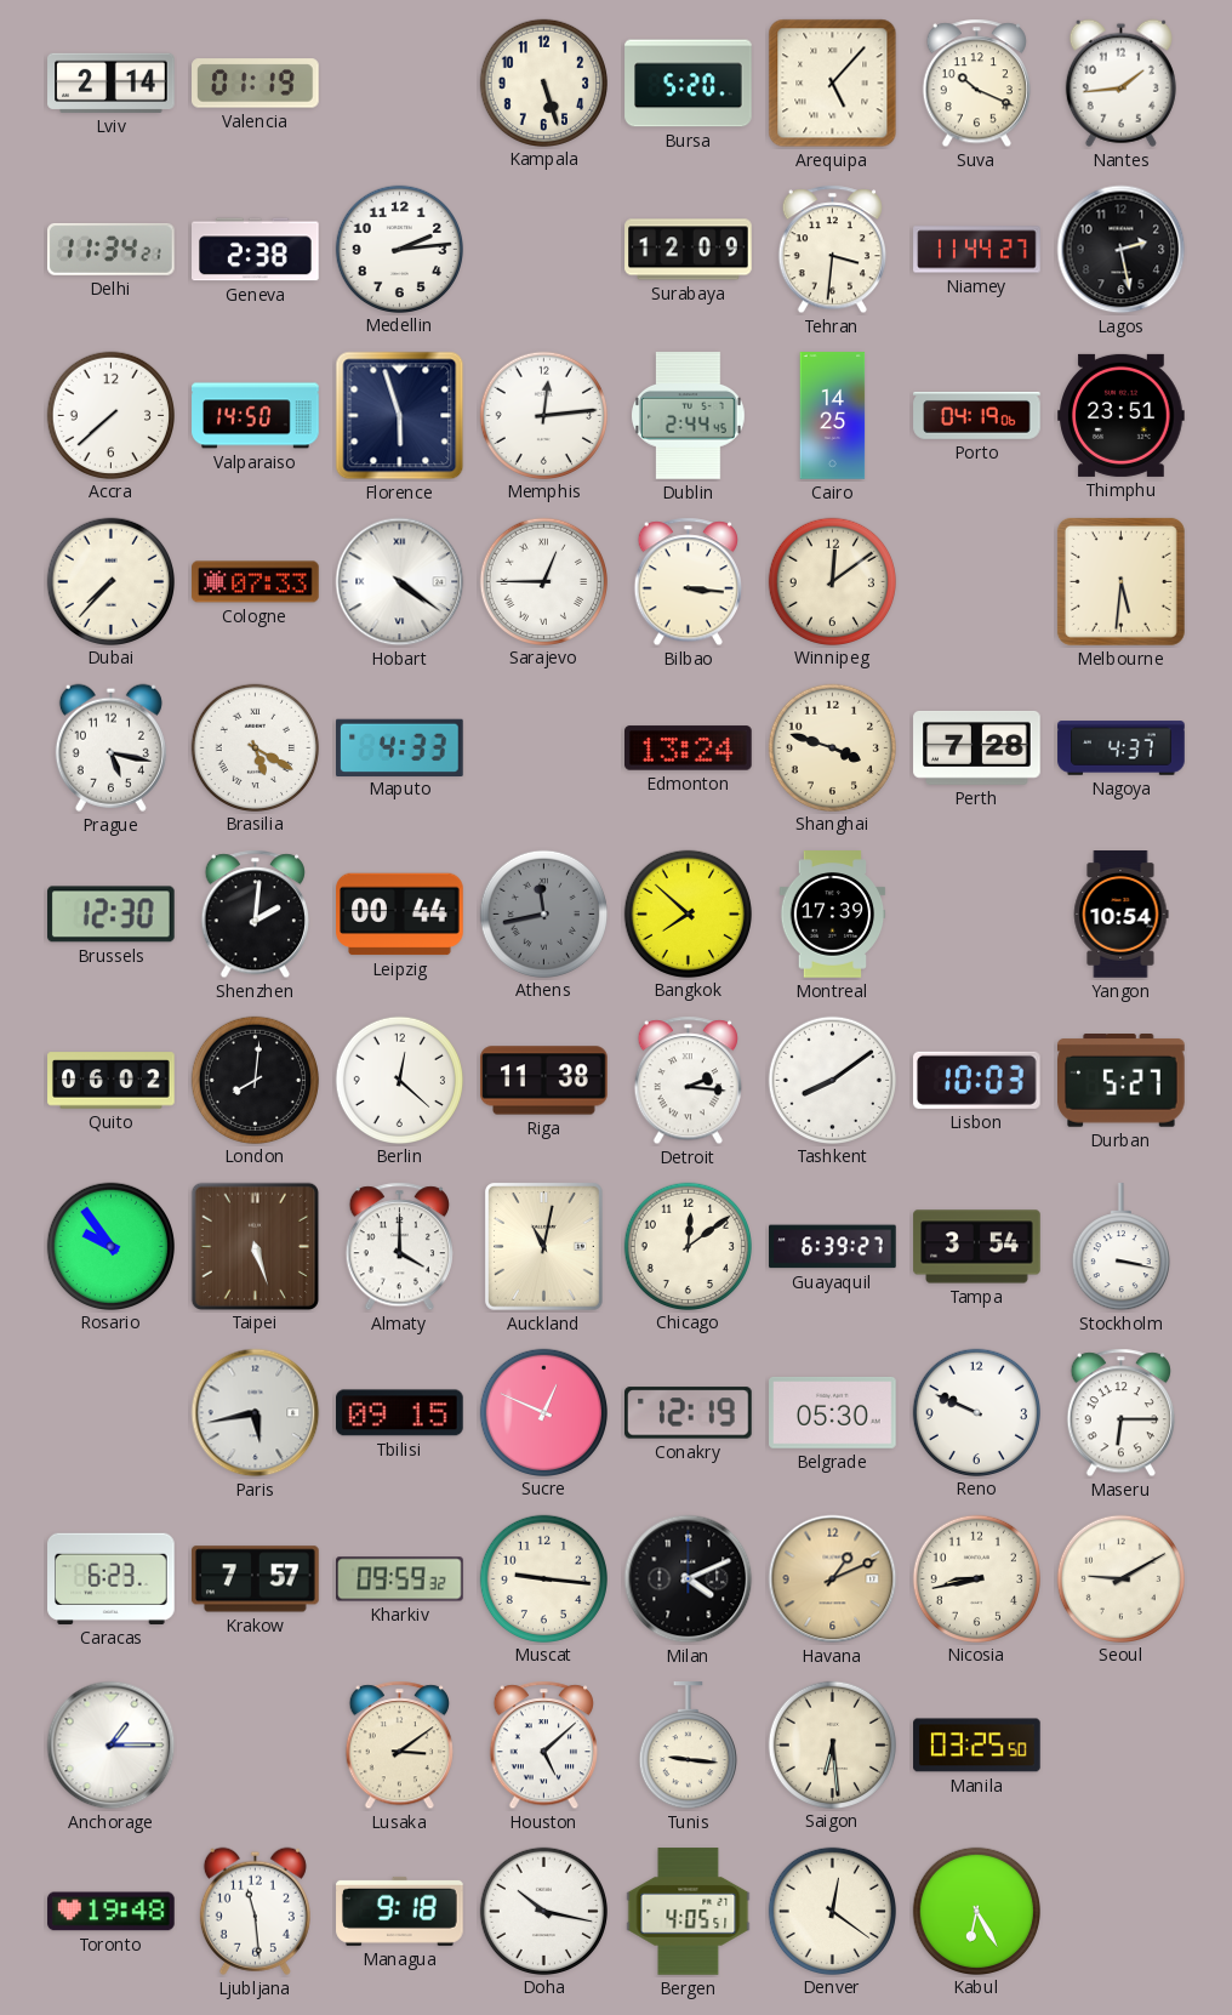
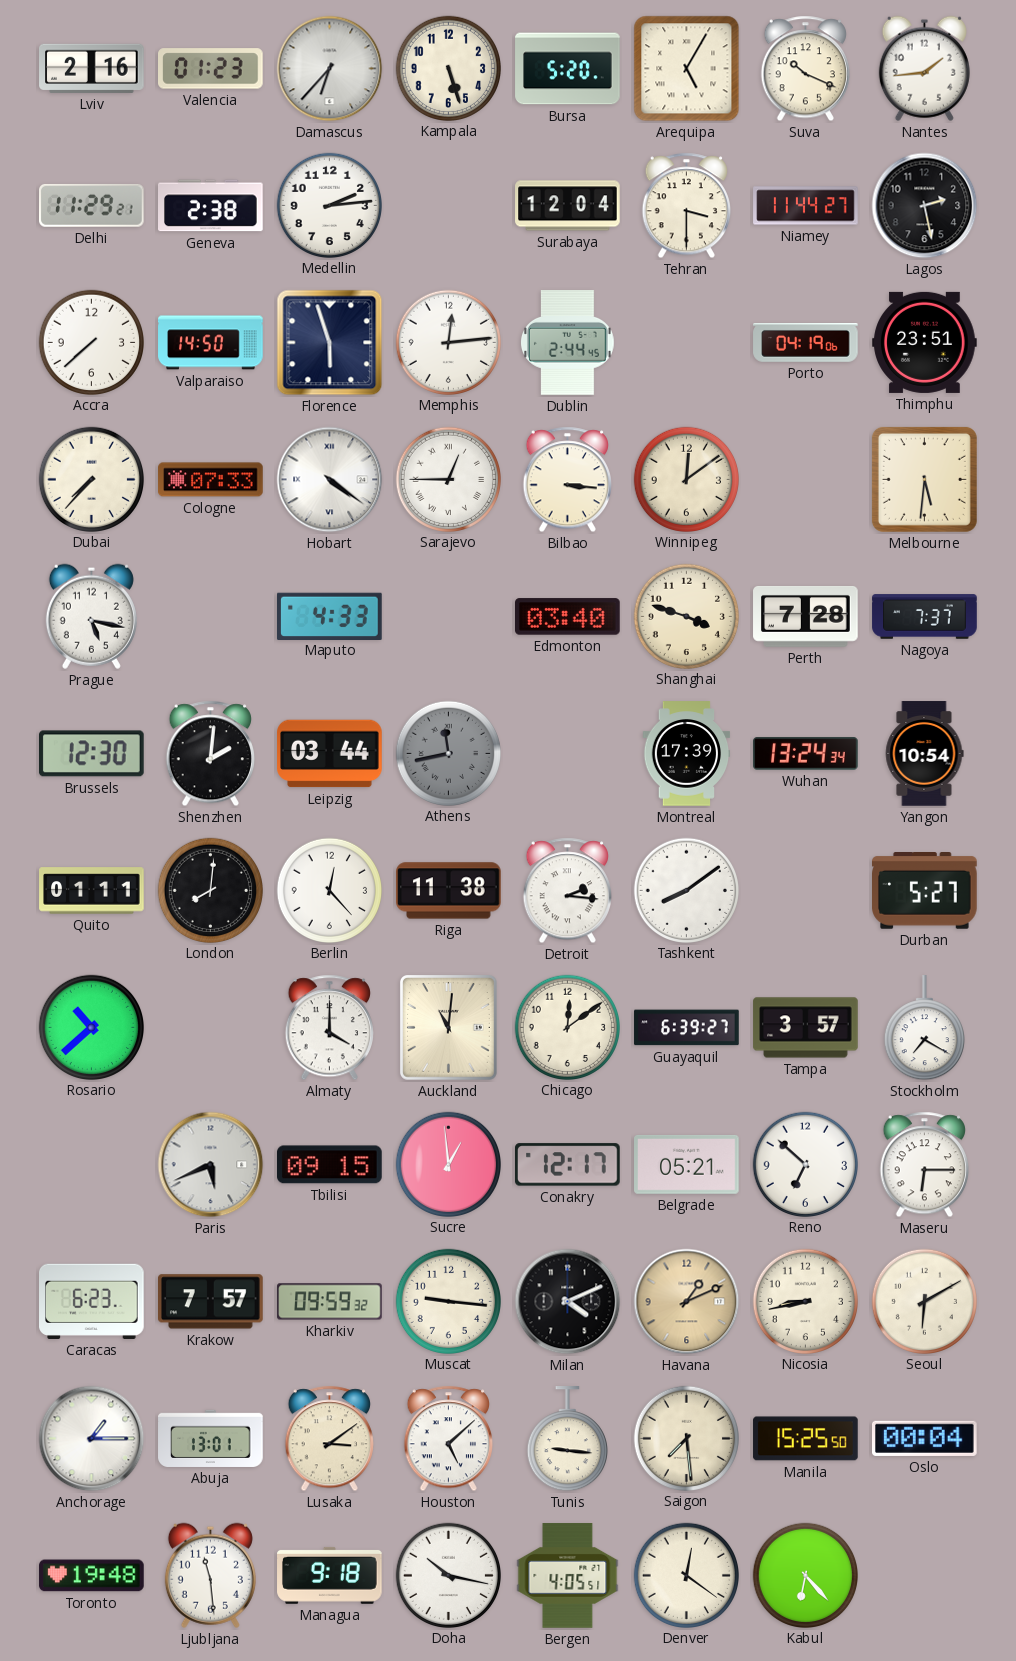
Lviv: 2:14 -> 2:16 (92, 68)
Valencia: 01:19 -> 01:23 (211, 69)
Damascus: none -> 6:37 (330, 69)
Arequipa: 5:07 -> 5:05 (687, 69)
Delhi: 11:34 -> 11:29 (92, 205)
Surabaya: 12:09 -> 12:04 (568, 206)
Tehran: 3:31 -> 3:30 (686, 206)
Cairo: 14:25 -> none (833, 416)
Brasilia: 5:20 -> none (255, 747)
Edmonton: 13:24 -> 03:40 (568, 617)
Nagoya: 4:37 -> 7:37 (925, 617)
Leipzig: 00:44 -> 03:44 (330, 754)
Bangkok: 7:52 -> none (688, 913)
Wuhan: none -> 13:24 (806, 754)
Quito: 06:02 -> 01:11 (92, 891)
Berlin: 12:22 -> 12:23 (329, 890)
Lisbon: 10:03 -> none (977, 1080)
Rosario: 9:54 -> 10:38 (91, 1027)
Taipei: 5:27 -> none (255, 1246)
Auckland: 11:02 -> 11:01 (449, 1028)
Tampa: 3:54 -> 3:57 (806, 1028)
Stockholm: 3:17 -> 7:20 (924, 1028)
Paris: 5:43 -> 5:41 (211, 1165)
Sucre: 12:49 -> 12:59 (448, 1164)
Conakry: 12:19 -> 12:17 (568, 1165)
Belgrade: 05:30 -> 05:21 (687, 1165)
Reno: 9:49 -> 6:52 (805, 1164)
Seoul: 9:10 -> 6:10 (924, 1301)
Abuja: none -> 13:01 (211, 1438)
Saigon: 6:29 -> 7:29 (686, 1438)
Manila: 03:25 -> 15:25 (806, 1439)
Oslo: none -> 00:04 (925, 1438)
Kabul: 6:25 -> 6:23 (805, 1575)
